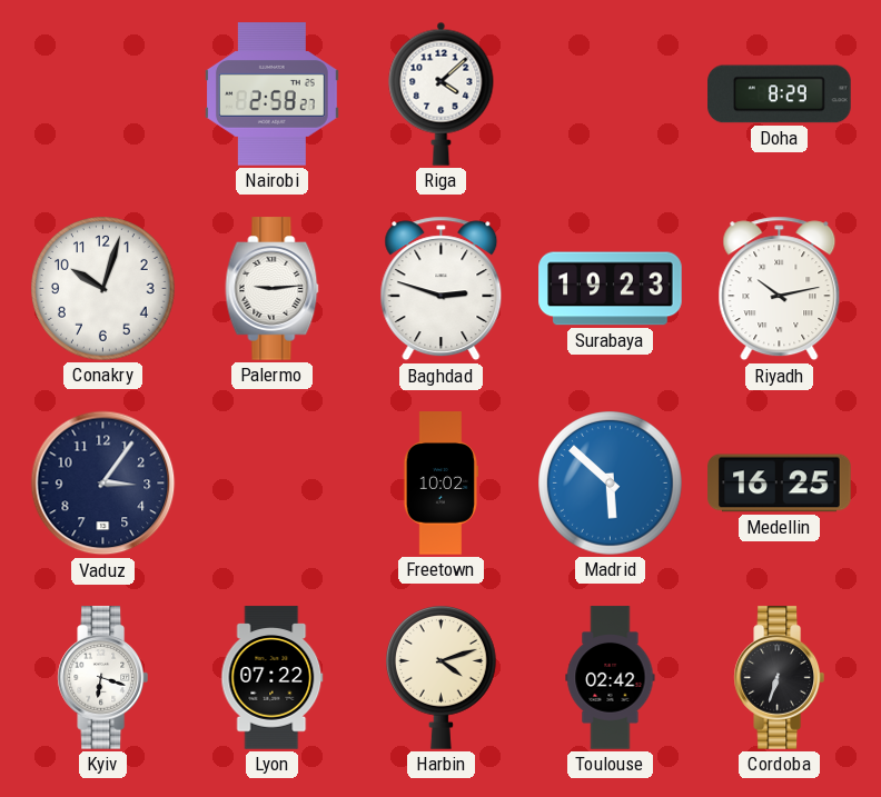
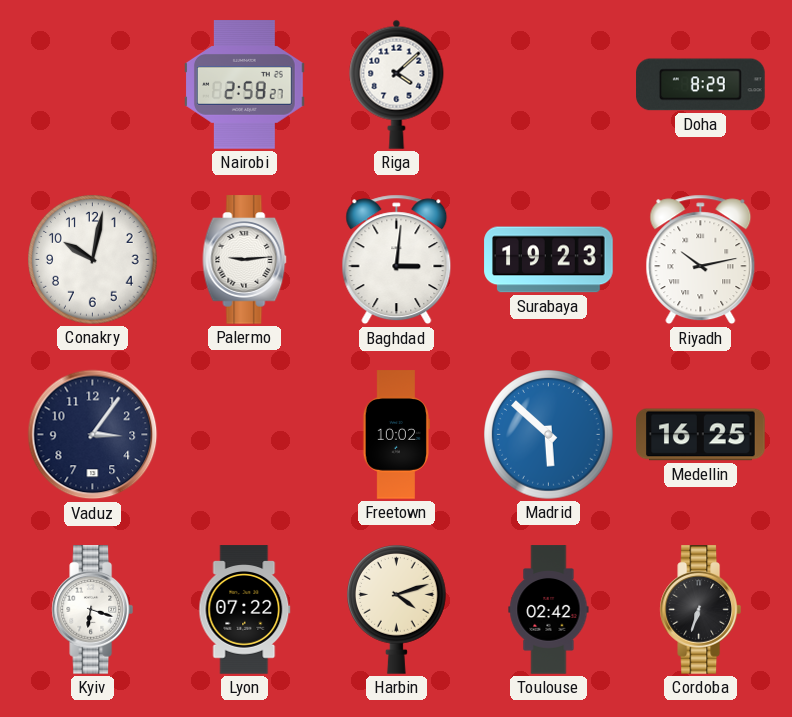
Conakry: 10:03 -> 10:02 (93, 260)
Baghdad: 2:48 -> 3:01 (397, 260)
